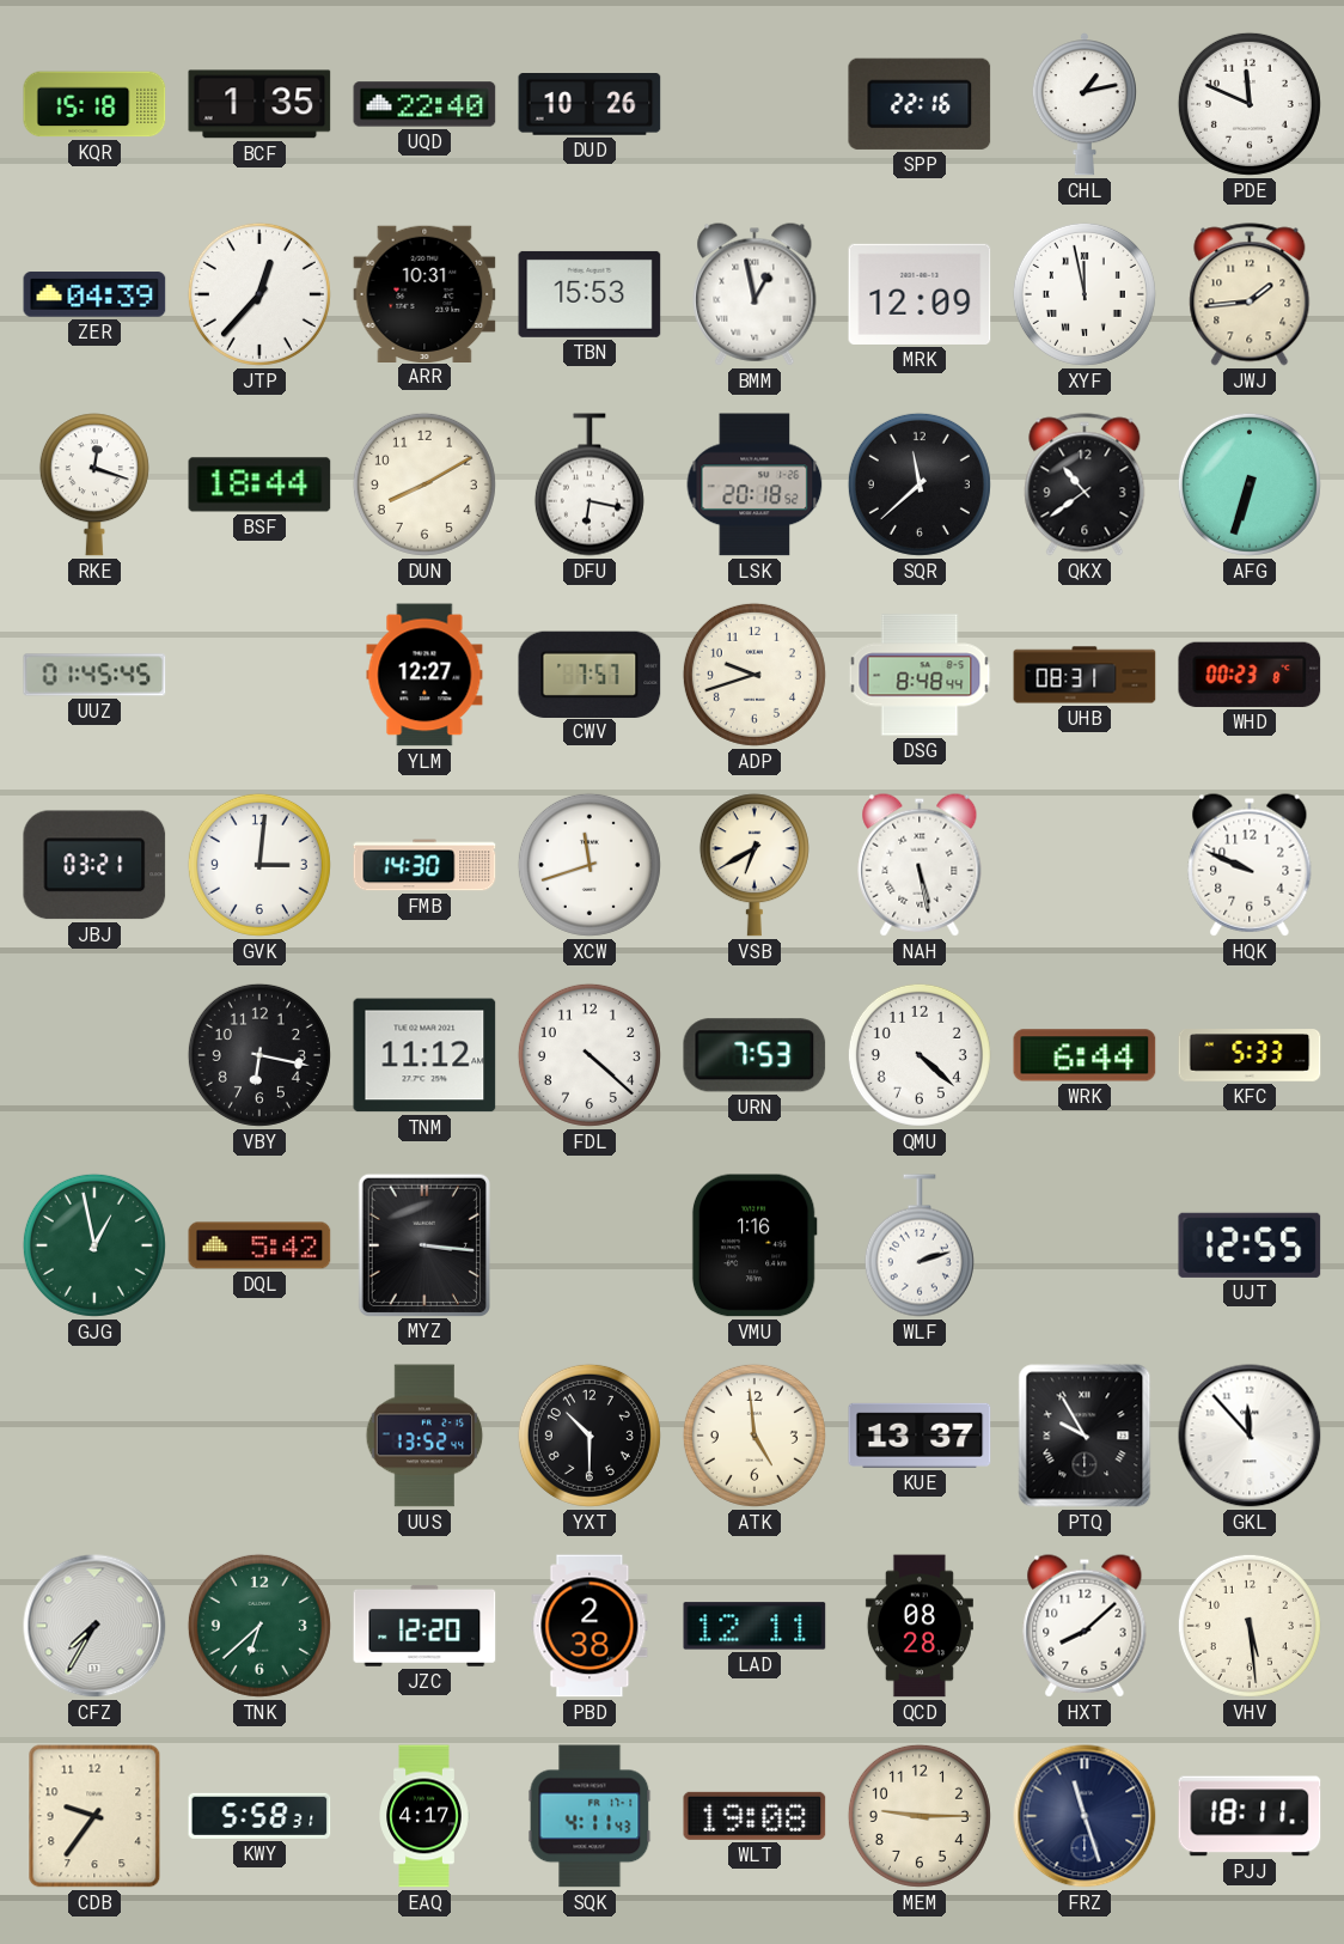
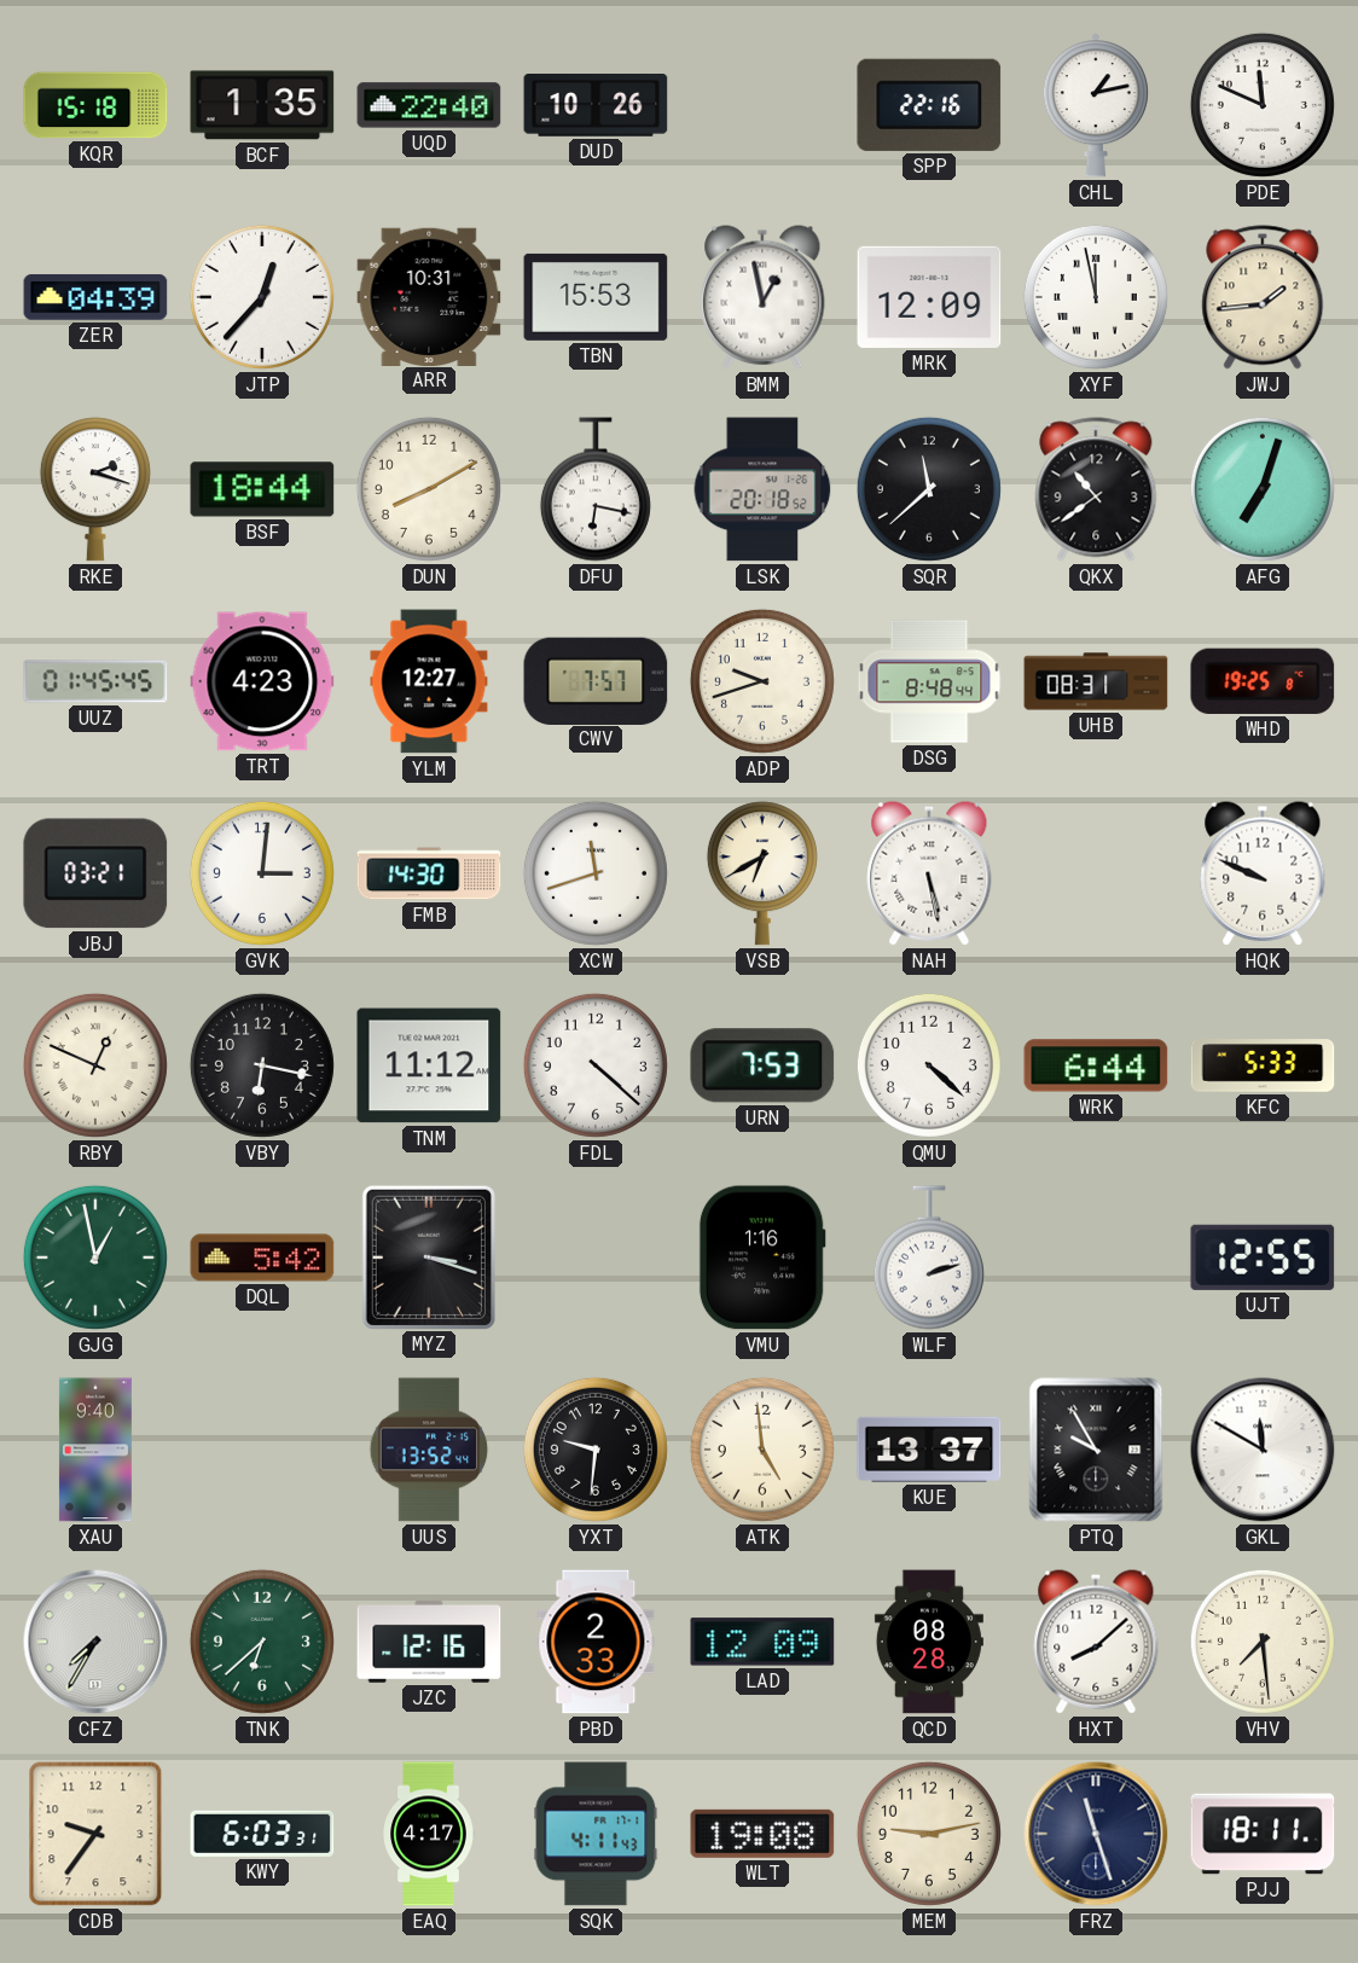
RKE: 12:18 -> 2:18 (95, 489)
AFG: 6:33 -> 7:03 (1263, 489)
TRT: none -> 4:23 (262, 681)
WHD: 00:23 -> 19:25 (1263, 681)
RBY: none -> 12:49 (95, 1065)
MYZ: 3:16 -> 3:18 (429, 1256)
XAU: none -> 9:40 (95, 1450)
YXT: 10:30 -> 9:31 (596, 1450)
GKL: 11:53 -> 11:50 (1263, 1450)
JZC: 12:20 -> 12:16 (429, 1642)
PBD: 2:38 -> 2:33 (596, 1642)
LAD: 12:11 -> 12:09 (762, 1642)
VHV: 5:29 -> 7:29 (1263, 1642)
KWY: 5:58 -> 6:03 (262, 1834)
MEM: 9:15 -> 9:13 (929, 1834)
